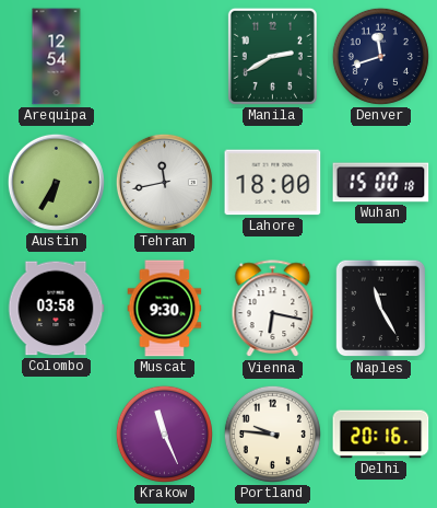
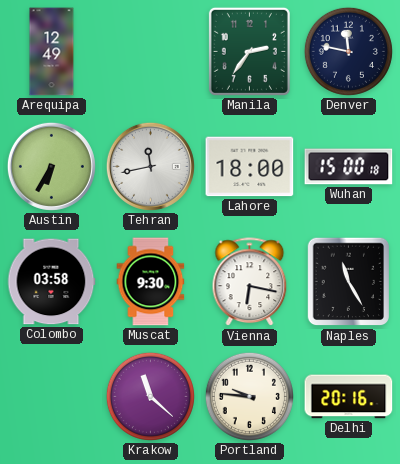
Arequipa: 12:54 -> 12:49 (52, 52)
Manila: 2:40 -> 2:36 (249, 51)
Denver: 11:42 -> 11:47 (348, 51)
Krakow: 11:26 -> 11:22 (150, 396)
